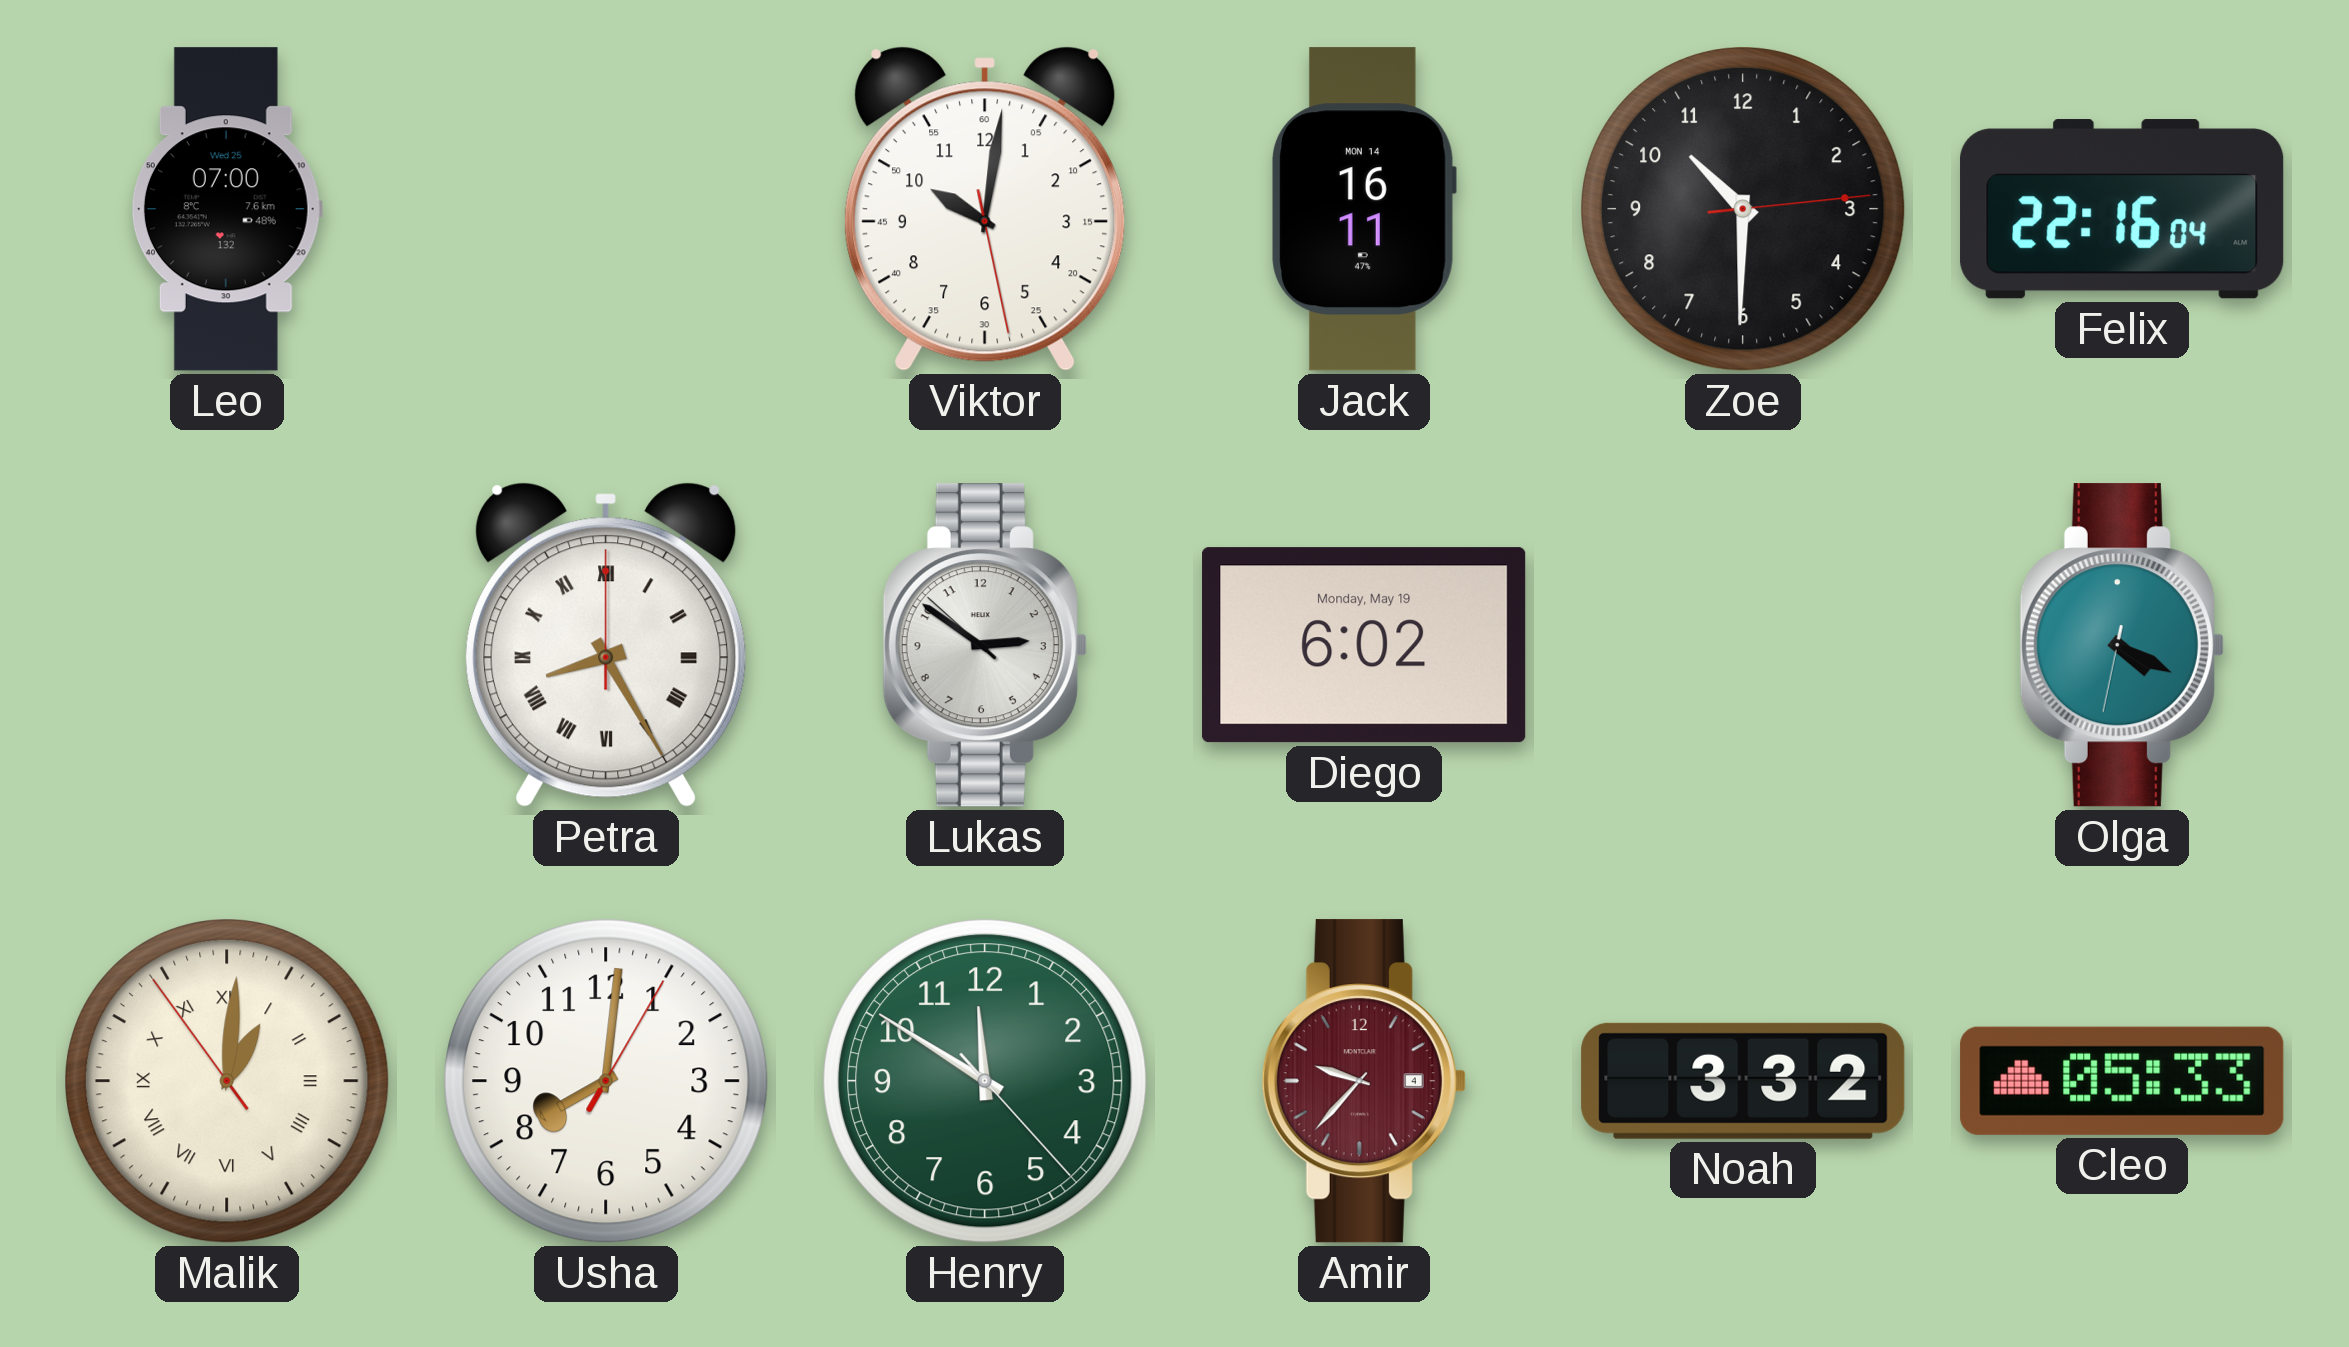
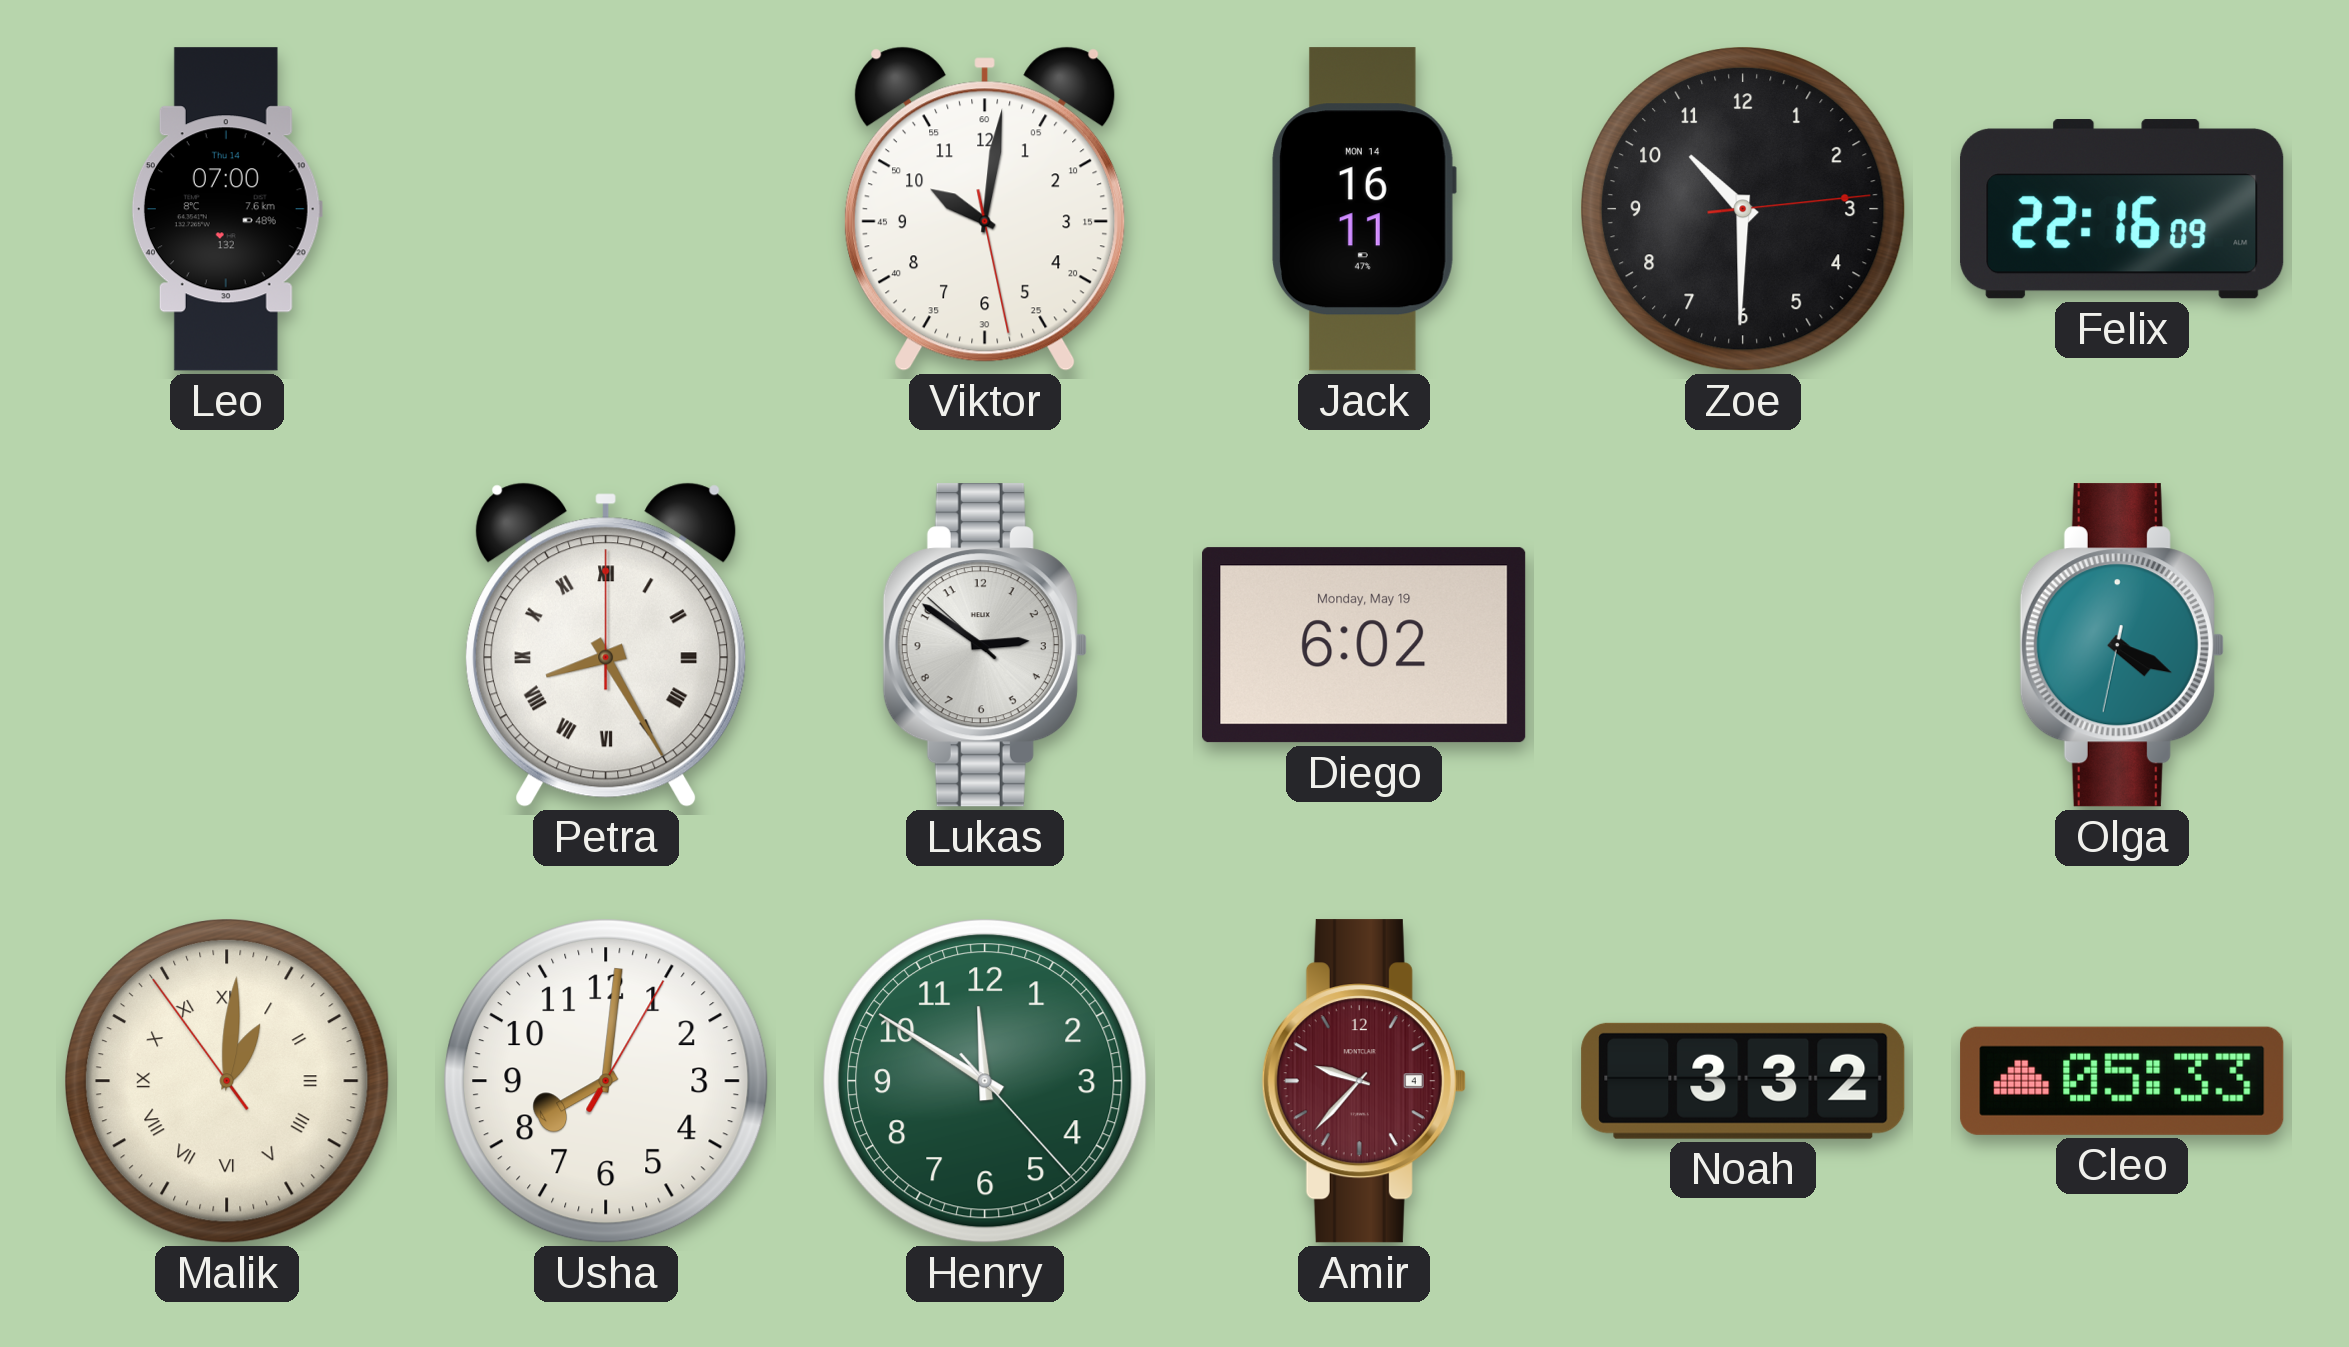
Leo date: Wed 25 -> Thu 14 (227, 209)
Felix: 22:16:04 -> 22:16:09 (2122, 209)
